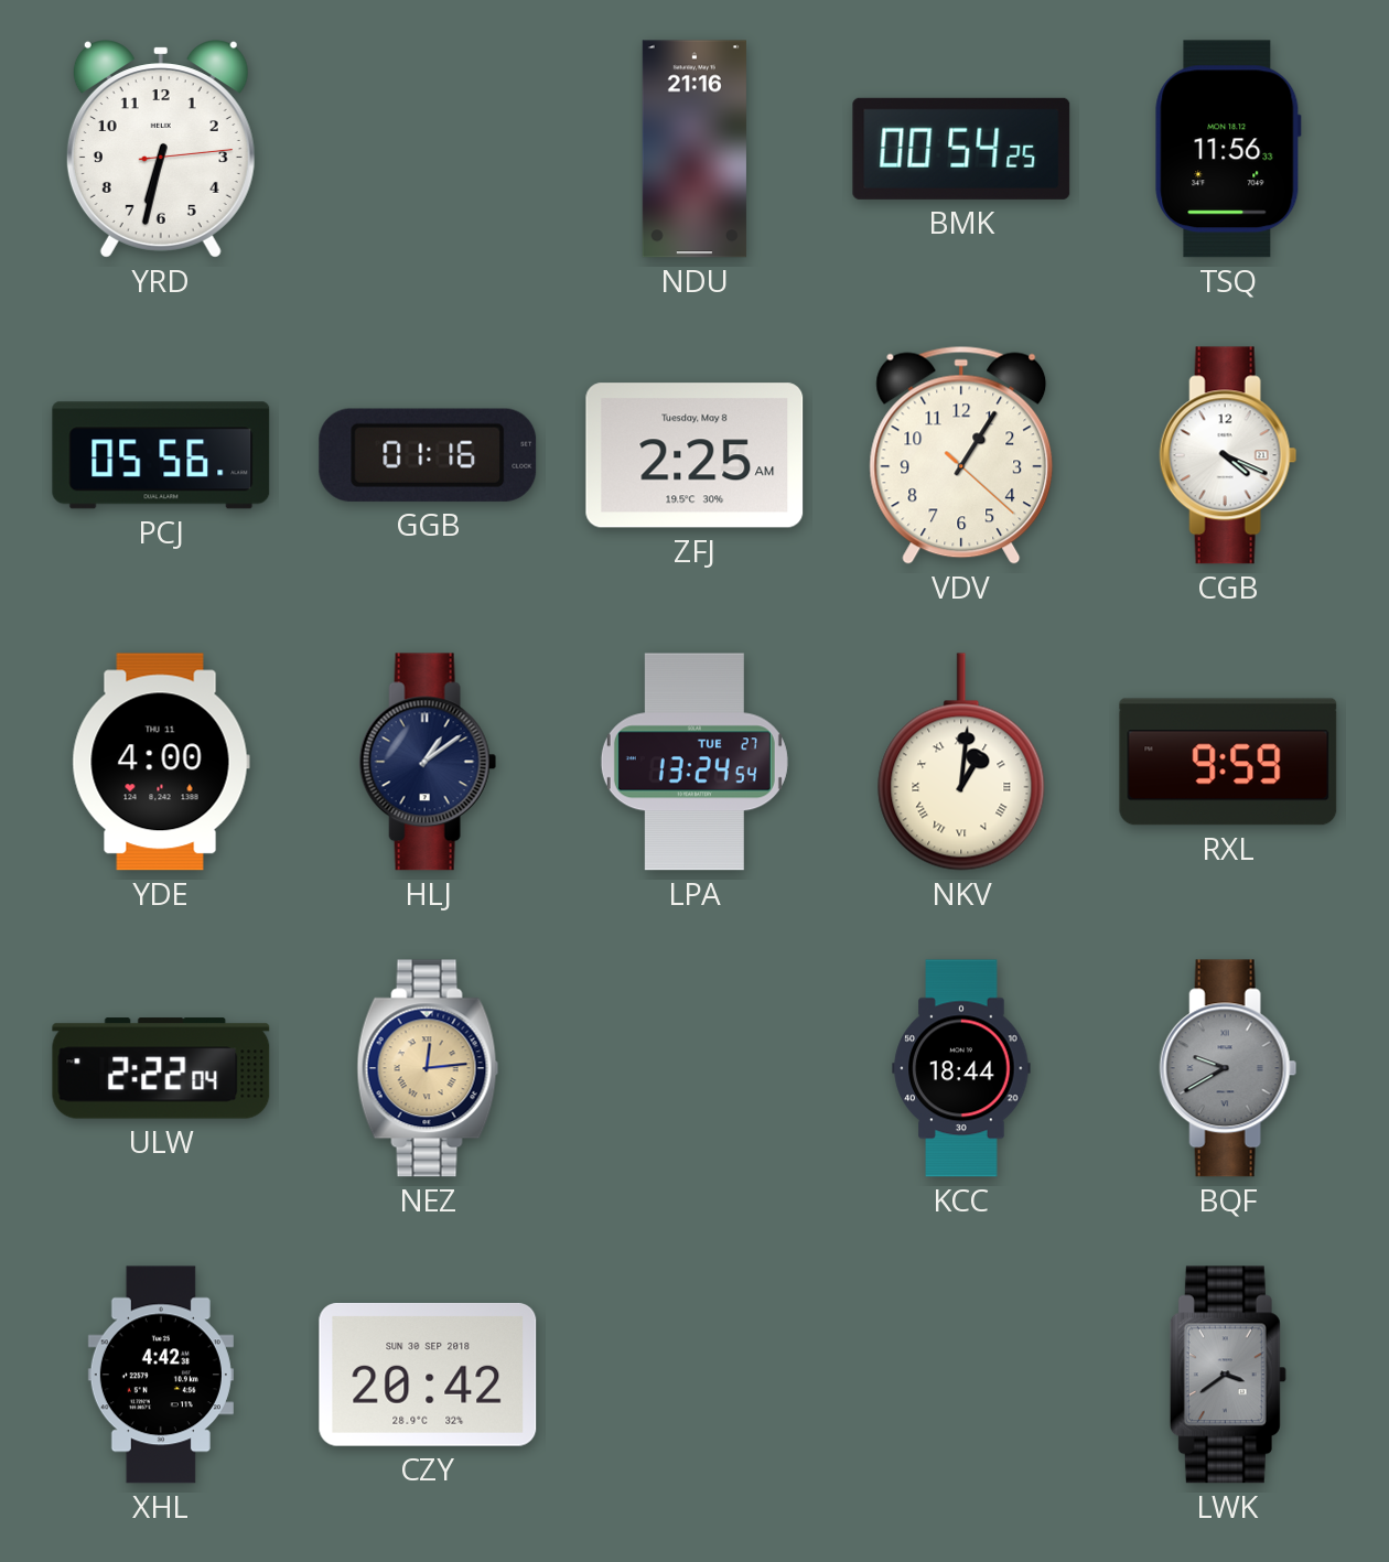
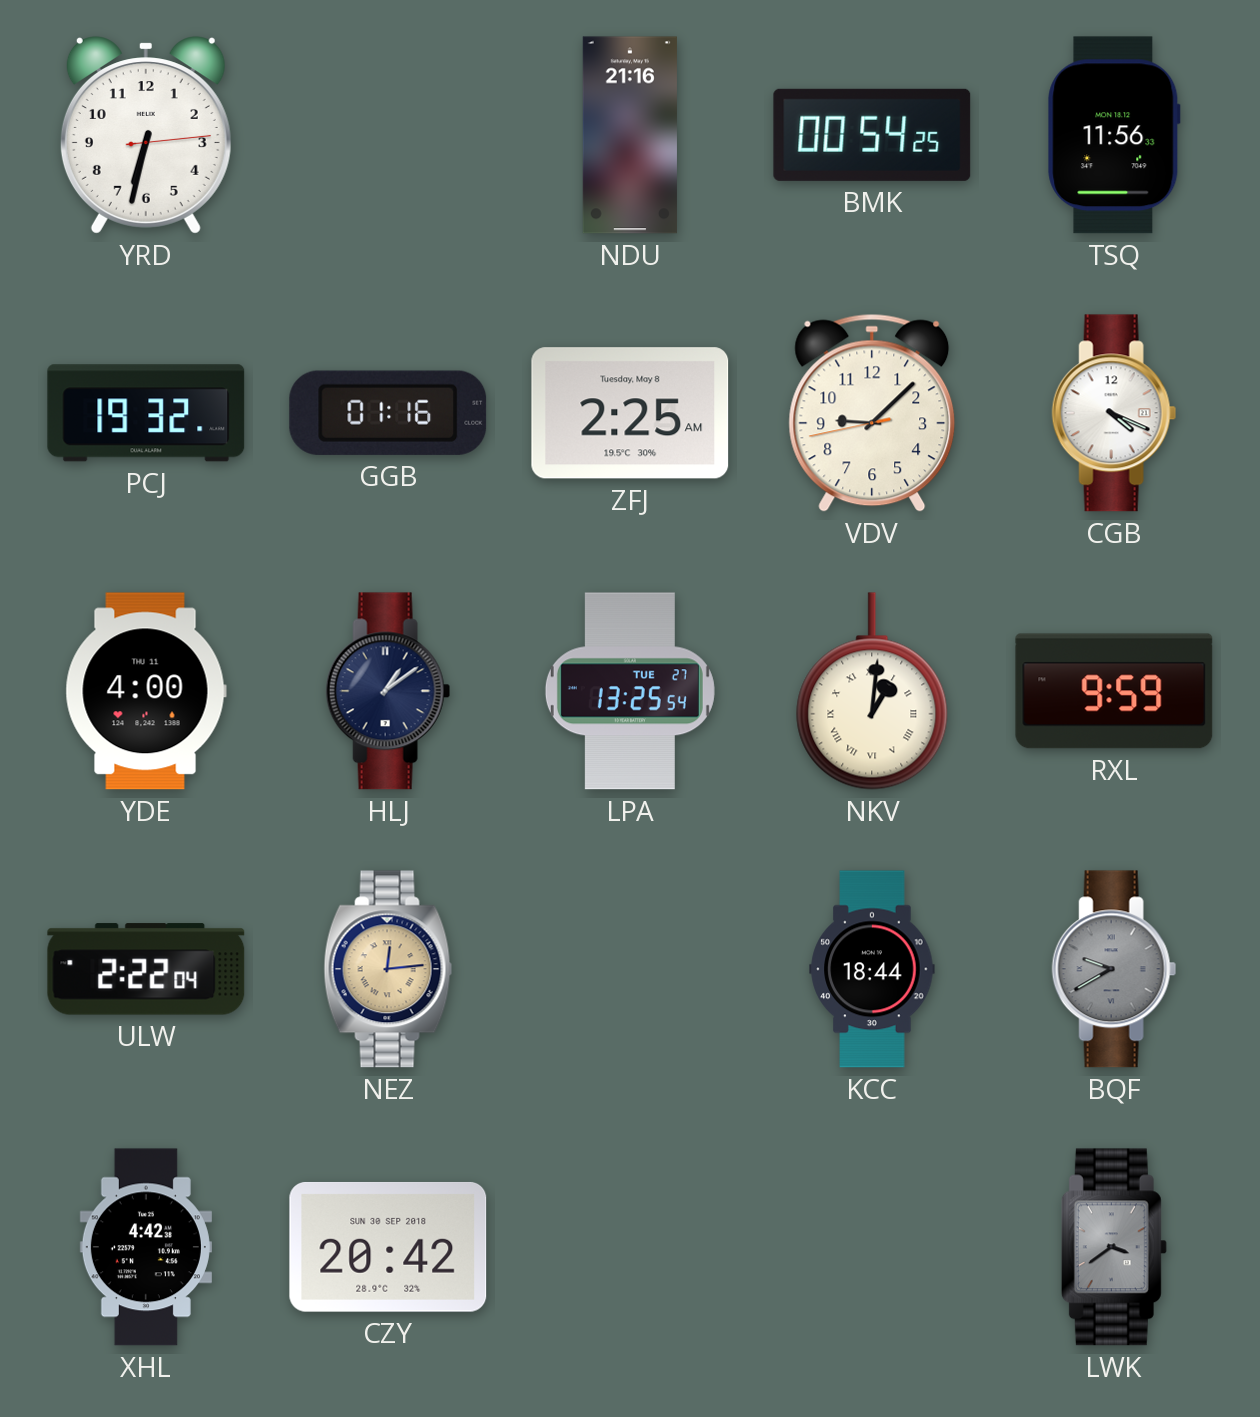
PCJ: 05:56 -> 19:32 (146, 413)
VDV: 1:05 -> 9:07 (872, 413)
LPA: 13:24 -> 13:25 (630, 691)
